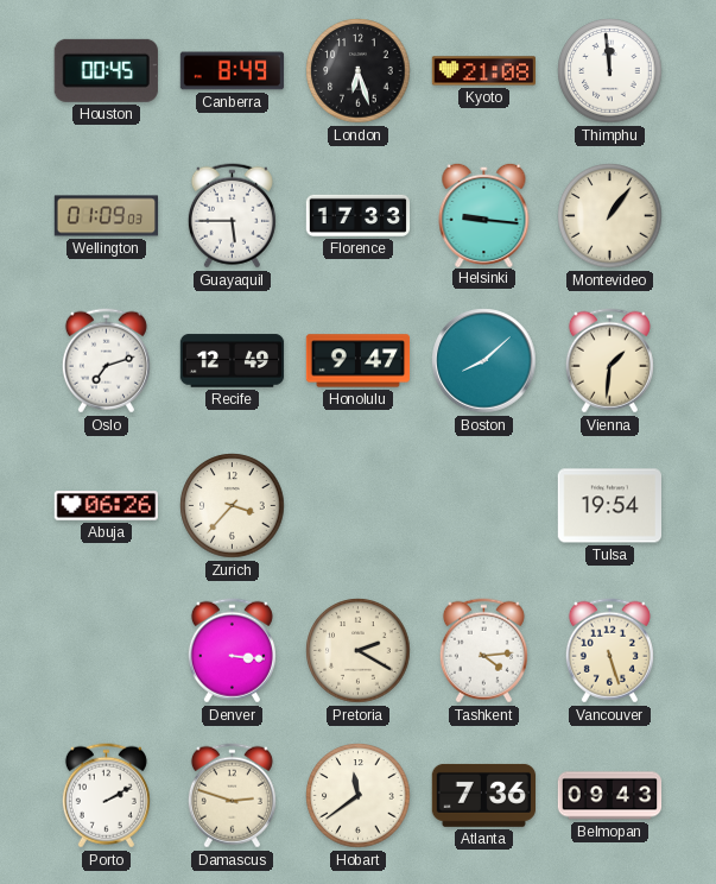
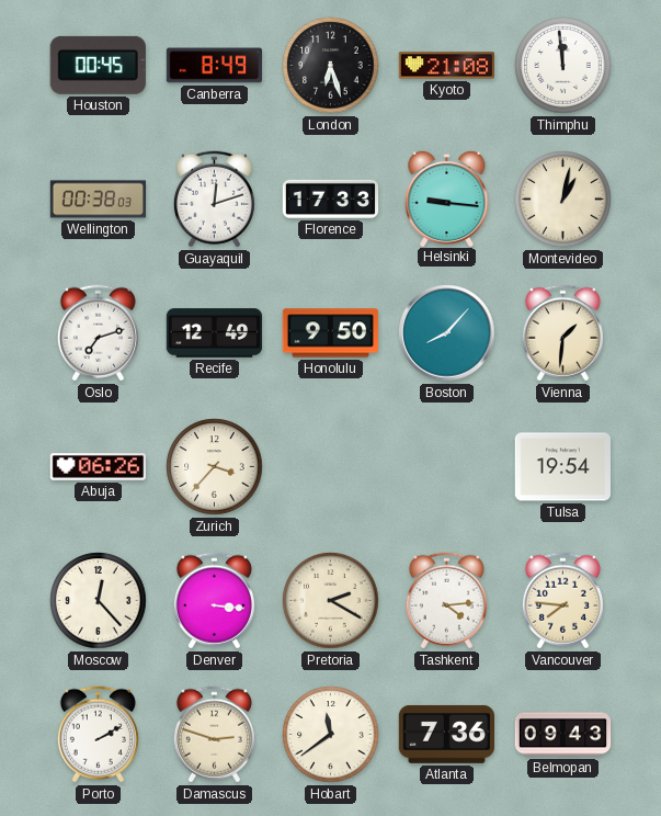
Wellington: 01:09 -> 00:38 (99, 200)
Guayaquil: 5:45 -> 12:12 (214, 200)
Montevideo: 1:06 -> 1:02 (563, 200)
Honolulu: 9:47 -> 9:50 (331, 333)
Boston: 8:08 -> 8:07 (447, 333)
Moscow: none -> 12:23 (99, 601)
Vancouver: 5:27 -> 7:46 (562, 601)
